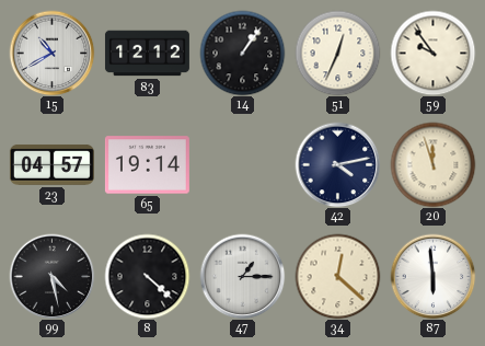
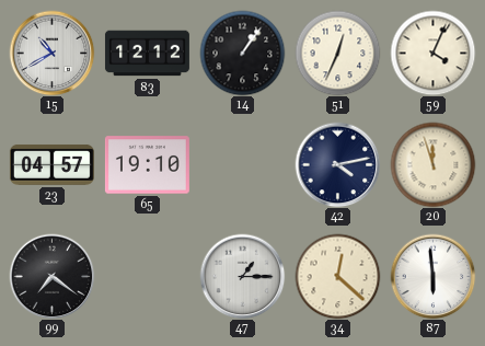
59: 9:54 -> 4:04 (432, 53)
65: 19:14 -> 19:10 (147, 165)
99: 4:28 -> 7:21 (51, 276)
8: 4:22 -> none (147, 276)
